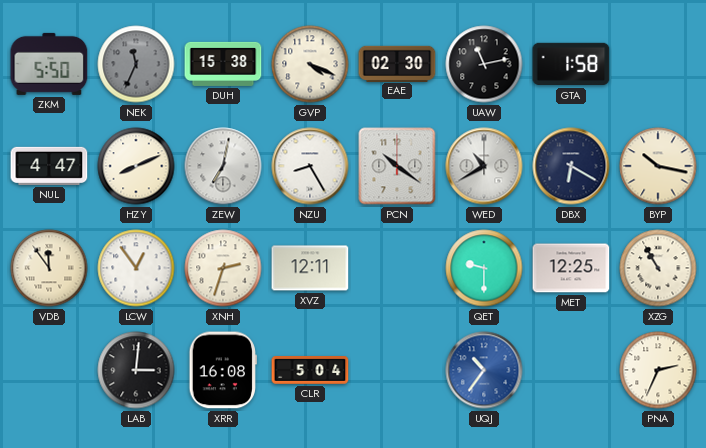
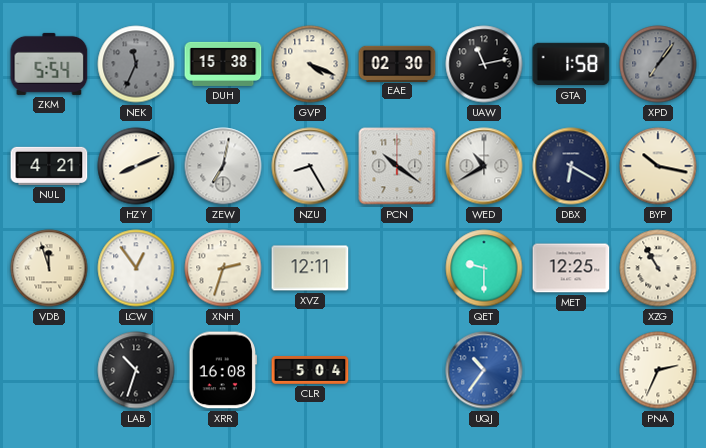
ZKM: 5:50 -> 5:54 (49, 64)
XPD: none -> 7:06 (658, 64)
NUL: 4:47 -> 4:21 (49, 166)
VDB: 11:54 -> 11:57 (49, 268)
LAB: 3:01 -> 10:33 (136, 370)
